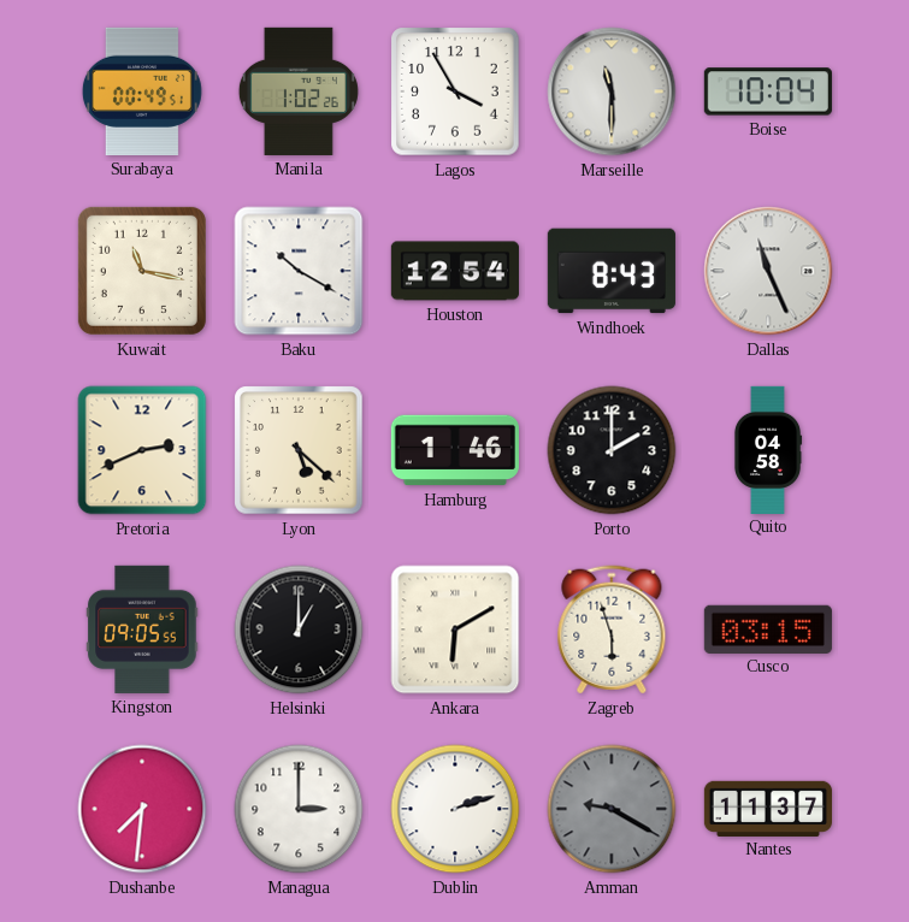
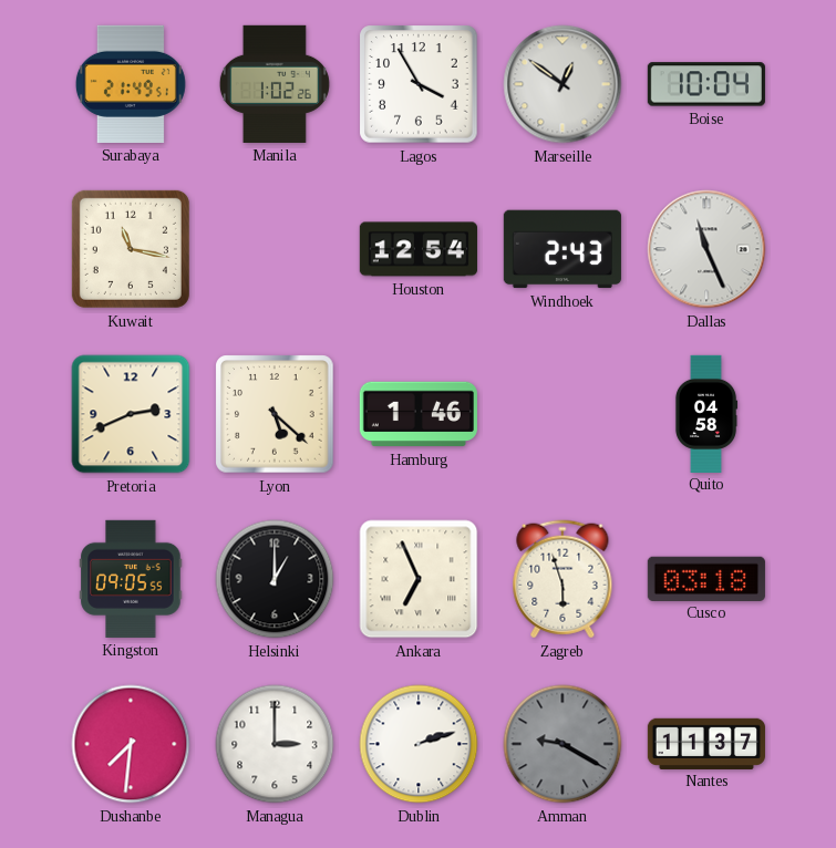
Surabaya: 00:49 -> 21:49 (131, 84)
Marseille: 11:30 -> 12:51 (563, 84)
Baku: 10:20 -> none (299, 271)
Windhoek: 8:43 -> 2:43 (563, 249)
Porto: 2:00 -> none (612, 450)
Ankara: 6:10 -> 6:56 (419, 579)
Cusco: 03:15 -> 03:18 (706, 578)
